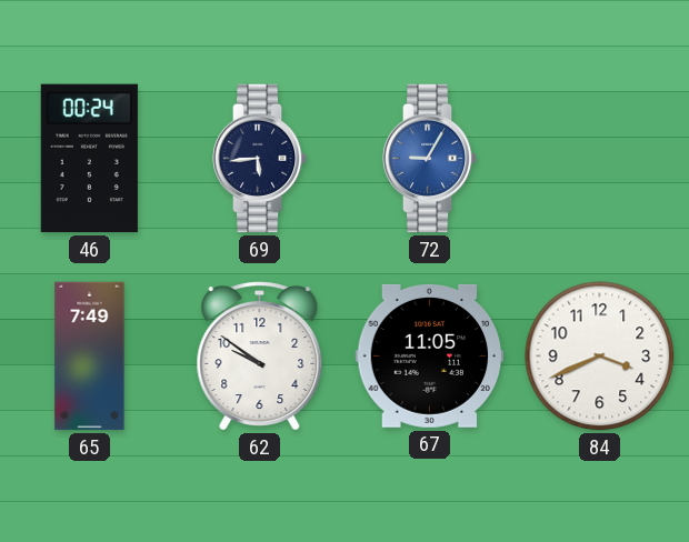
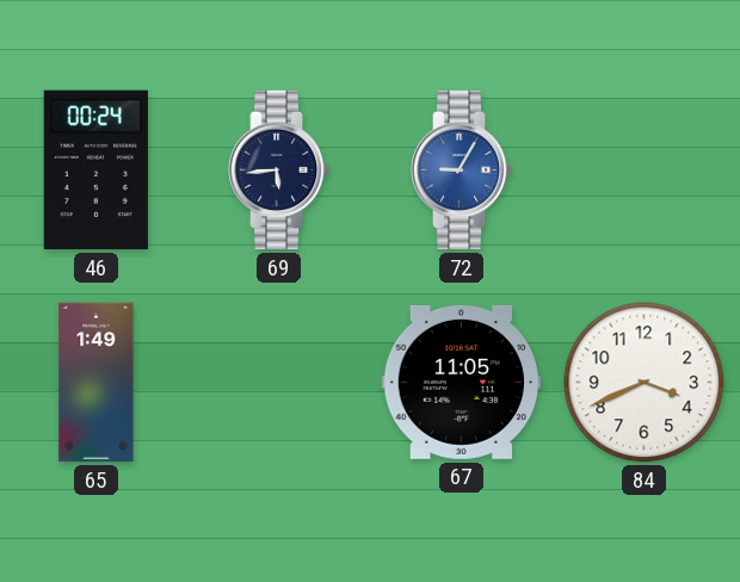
65: 7:49 -> 1:49 (97, 383)
62: 9:51 -> none (260, 357)
